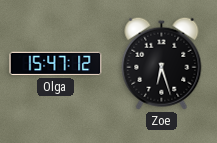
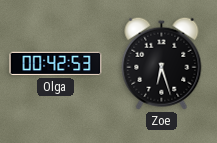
Olga: 15:47 -> 00:42 (56, 64)
